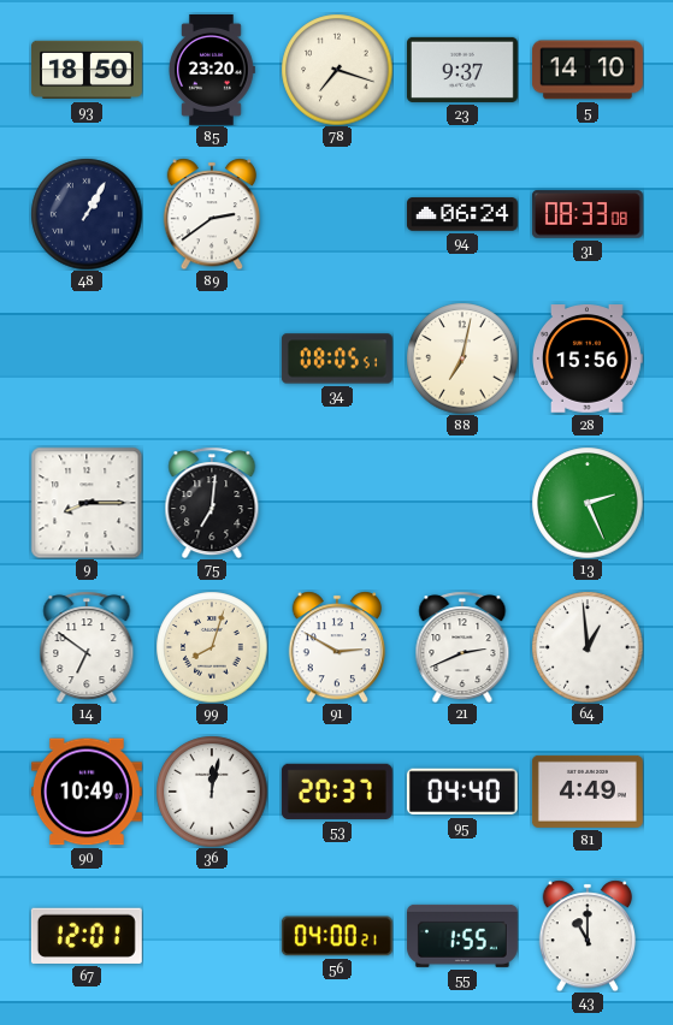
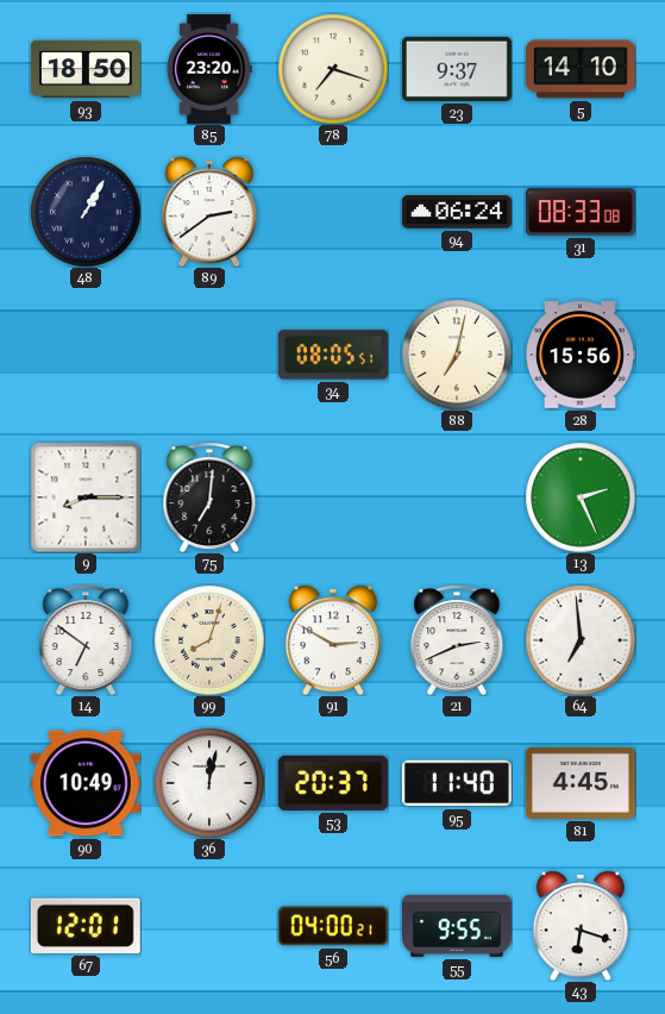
64: 12:59 -> 6:59 (581, 640)
95: 04:40 -> 11:40 (457, 783)
81: 4:49 -> 4:45 (581, 783)
55: 1:55 -> 9:55 (457, 926)
43: 11:00 -> 6:18 (579, 926)
